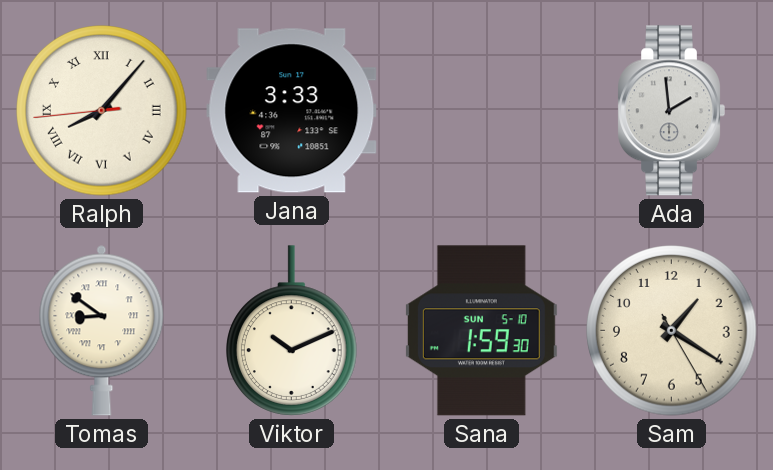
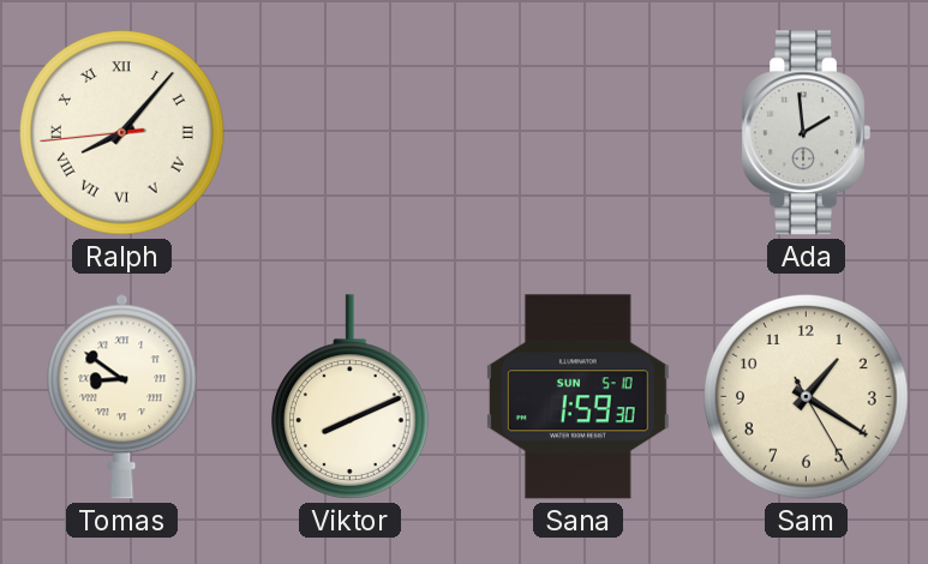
Jana: 3:33 -> none (292, 111)
Viktor: 10:11 -> 8:11 (351, 397)
